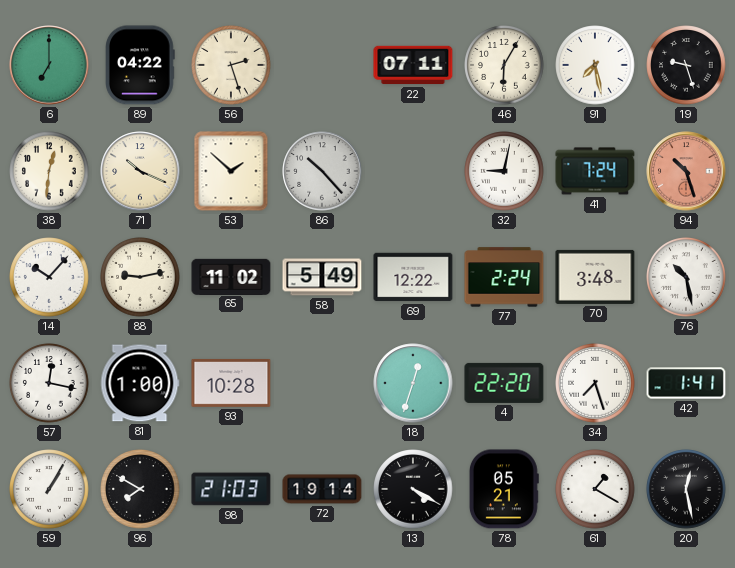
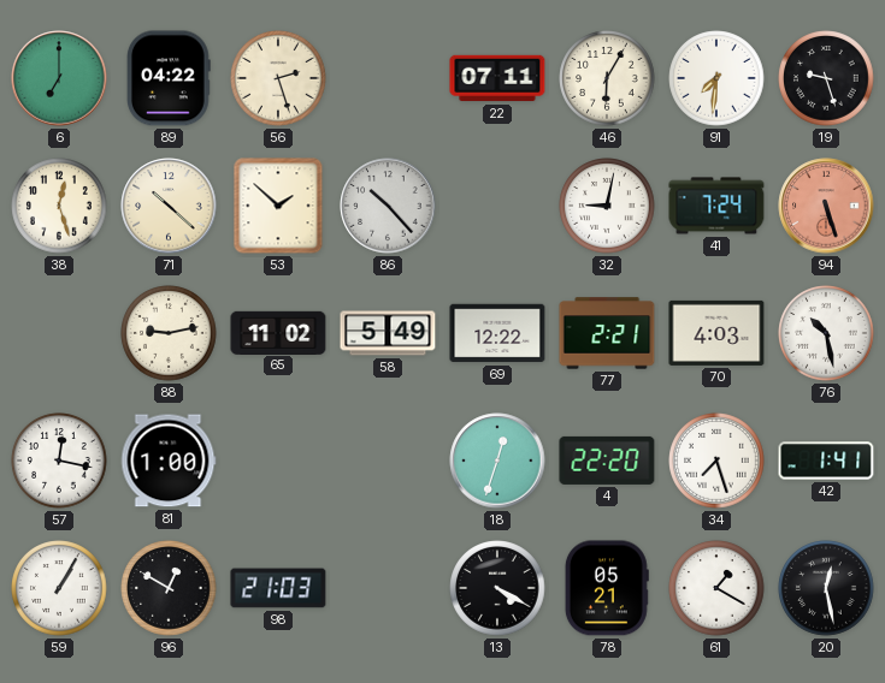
91: 7:28 -> 7:31 (716, 78)
38: 12:31 -> 12:27 (59, 206)
71: 10:19 -> 10:22 (169, 206)
94: 10:27 -> 5:27 (826, 206)
14: 10:07 -> none (49, 277)
77: 2:24 -> 2:21 (607, 333)
70: 3:48 -> 4:03 (716, 333)
93: 10:28 -> none (231, 383)
96: 7:50 -> 12:50 (169, 588)
72: 19:14 -> none (322, 489)
